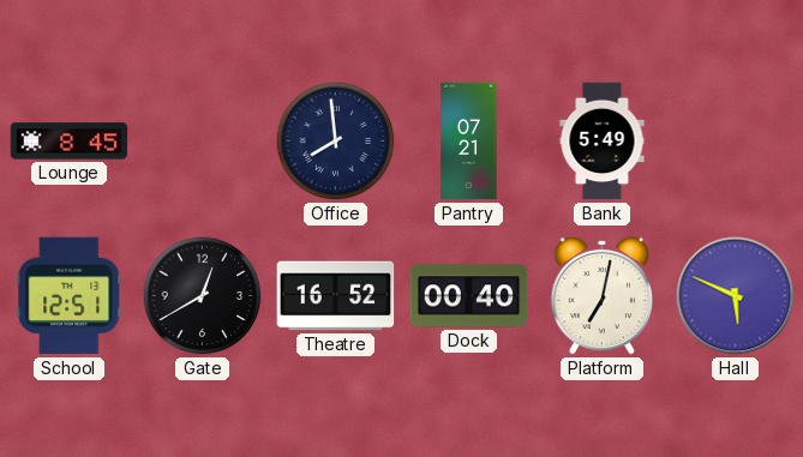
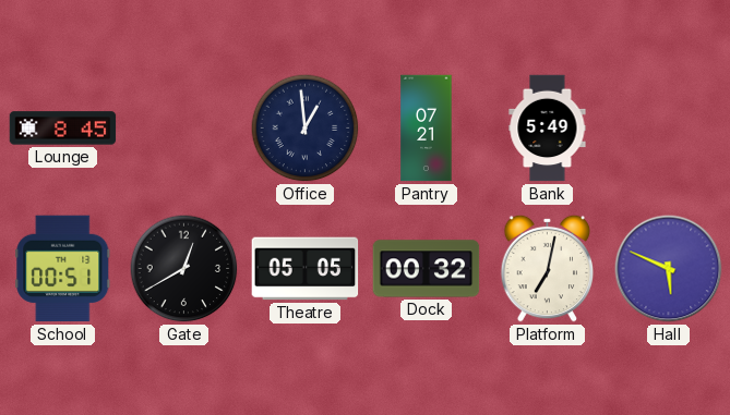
Office: 7:59 -> 12:59 (306, 129)
School: 12:51 -> 00:51 (63, 269)
Theatre: 16:52 -> 05:05 (306, 269)
Dock: 00:40 -> 00:32 (427, 269)
